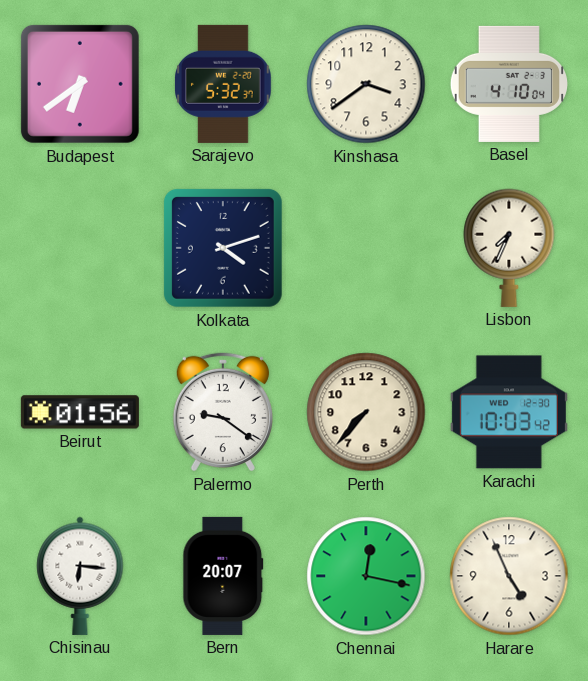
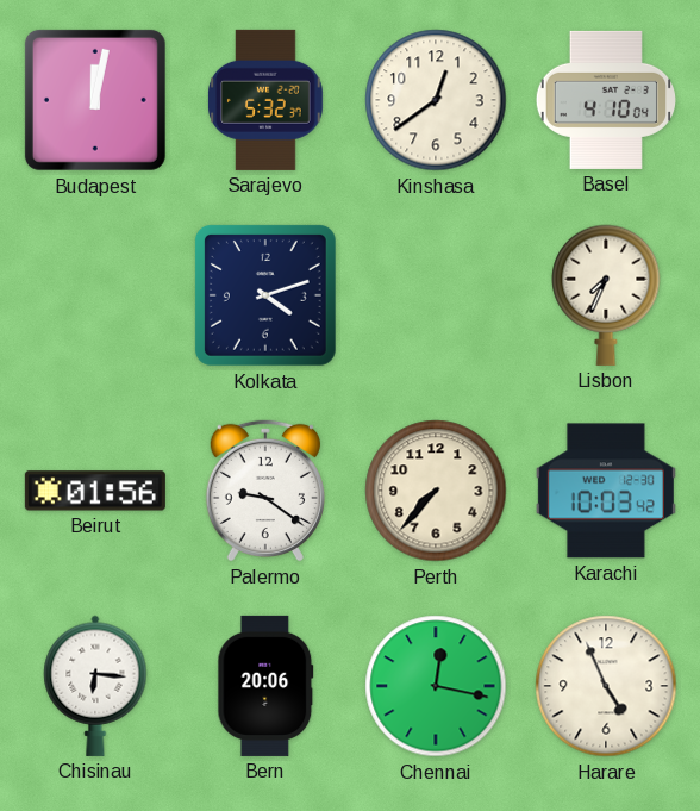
Budapest: 6:39 -> 12:02 (95, 100)
Kinshasa: 3:39 -> 12:39 (436, 100)
Bern: 20:07 -> 20:06 (265, 686)
